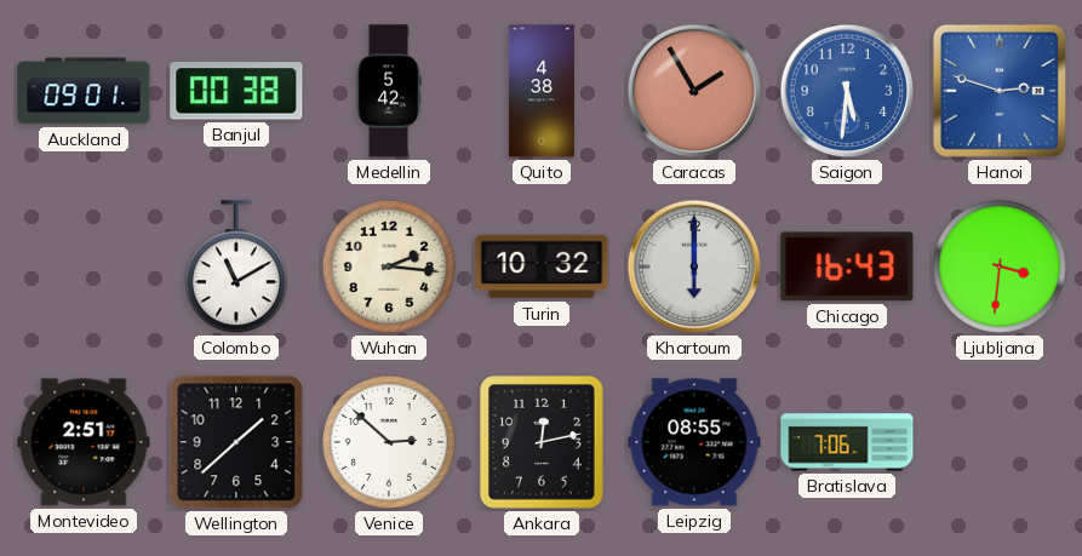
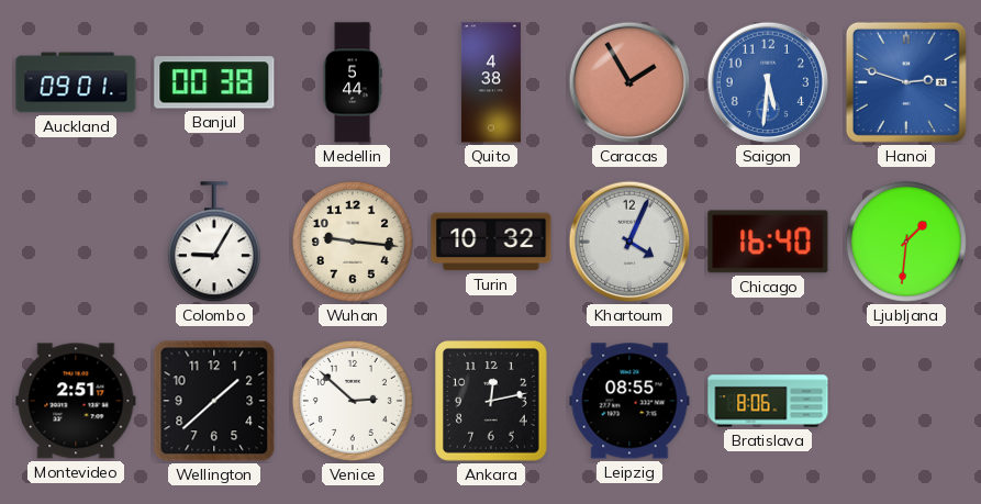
Medellin: 5:42 -> 5:44 (353, 82)
Colombo: 11:10 -> 9:05 (214, 243)
Wuhan: 2:16 -> 9:16 (353, 242)
Khartoum: 6:00 -> 4:04 (629, 242)
Chicago: 16:43 -> 16:40 (768, 242)
Ljubljana: 3:31 -> 1:31 (906, 242)
Bratislava: 7:06 -> 8:06 (768, 401)
